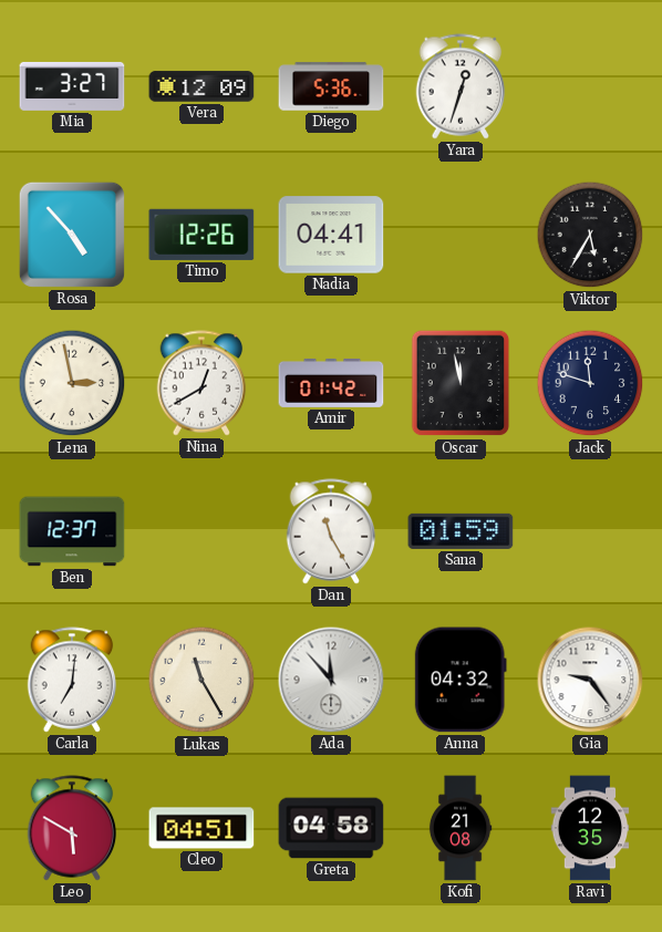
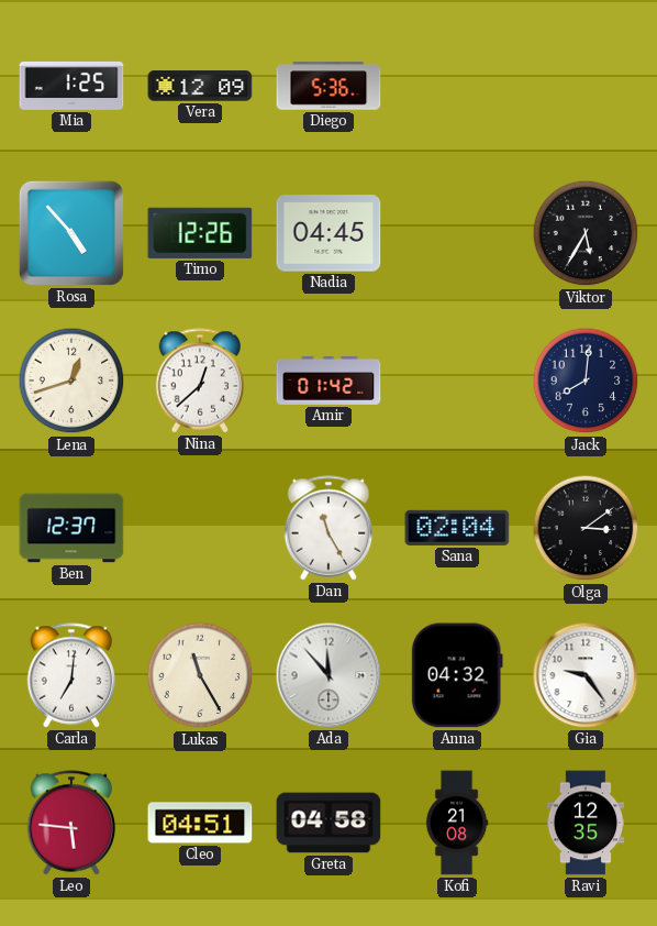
Mia: 3:27 -> 1:25 (71, 86)
Yara: 12:33 -> none (461, 86)
Nadia: 04:41 -> 04:45 (328, 233)
Lena: 2:58 -> 12:42 (71, 381)
Nina: 12:40 -> 12:38 (200, 381)
Oscar: 11:58 -> none (461, 383)
Jack: 11:48 -> 8:01 (586, 381)
Sana: 01:59 -> 02:04 (457, 528)
Olga: none -> 3:09 (586, 528)
Leo: 5:50 -> 5:46 (71, 823)
